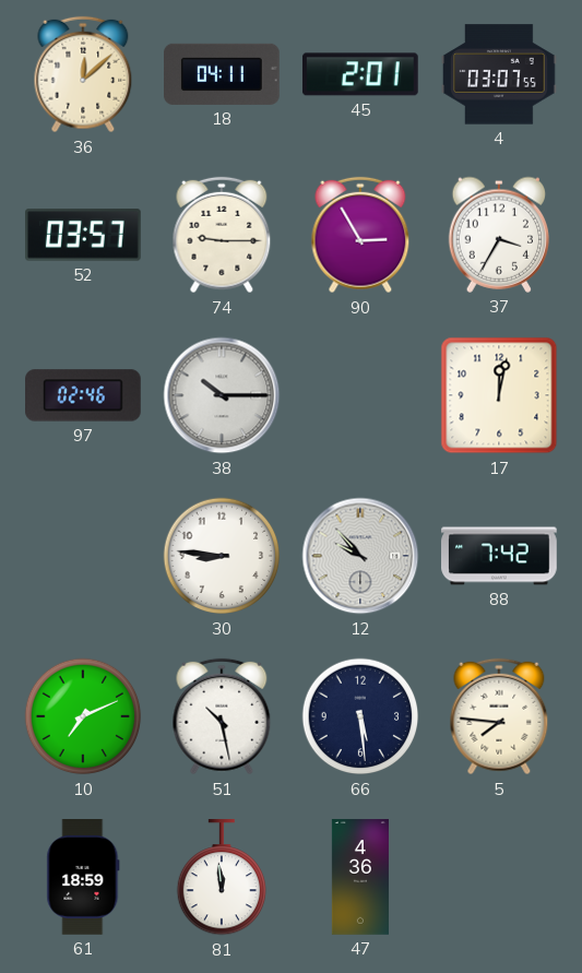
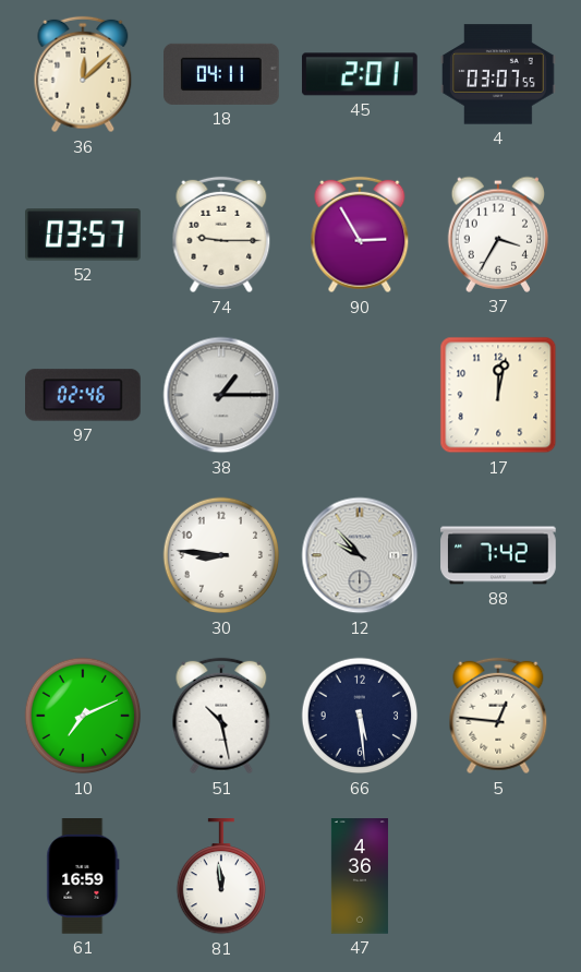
38: 10:15 -> 1:15 (221, 395)
5: 7:46 -> 12:46 (498, 716)
61: 18:59 -> 16:59 (83, 876)
